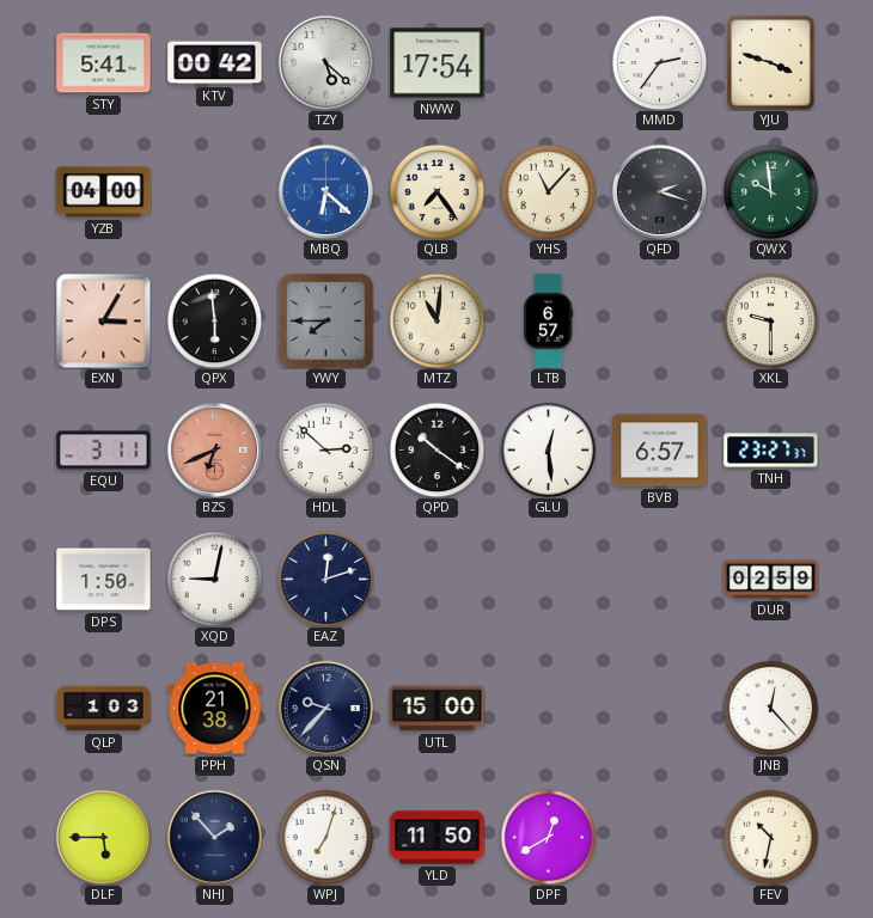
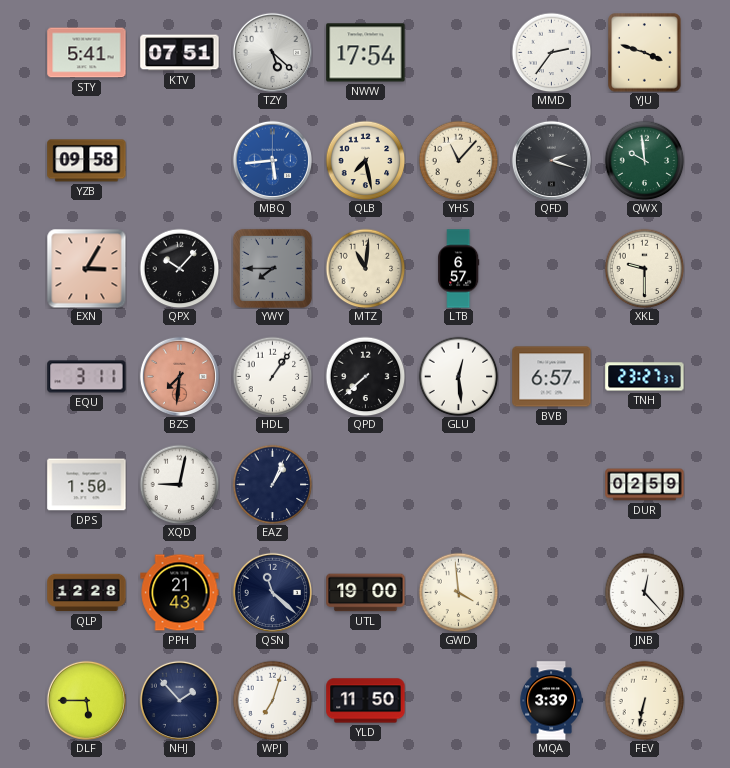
KTV: 00:42 -> 07:51 (180, 53)
YZB: 04:00 -> 09:58 (87, 161)
MBQ: 6:22 -> 5:44 (272, 160)
QLB: 7:24 -> 7:28 (365, 160)
QPX: 5:59 -> 10:07 (179, 268)
BZS: 6:41 -> 7:31 (179, 376)
HDL: 2:52 -> 1:06 (272, 376)
QPD: 10:21 -> 7:38 (365, 376)
EAZ: 12:12 -> 1:04 (272, 484)
QLP: 1:03 -> 12:28 (87, 593)
PPH: 21:38 -> 21:43 (180, 593)
QSN: 9:37 -> 11:22 (272, 592)
UTL: 15:00 -> 19:00 (366, 593)
GWD: none -> 3:59 (458, 592)
DPF: 12:40 -> none (548, 837)
MQA: none -> 3:39 (551, 701)
FEV: 10:32 -> 6:32 (644, 700)
